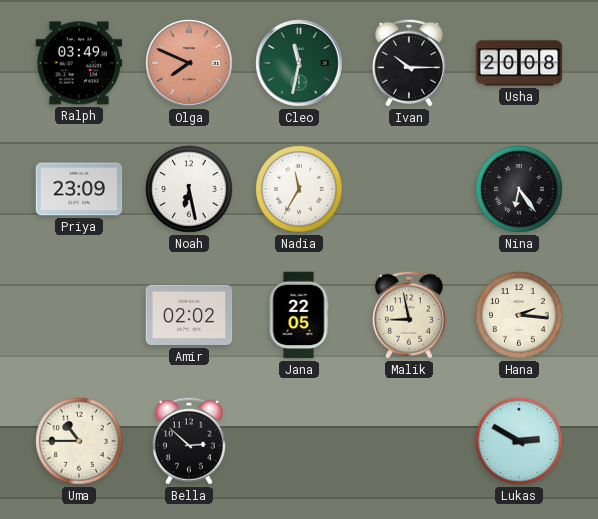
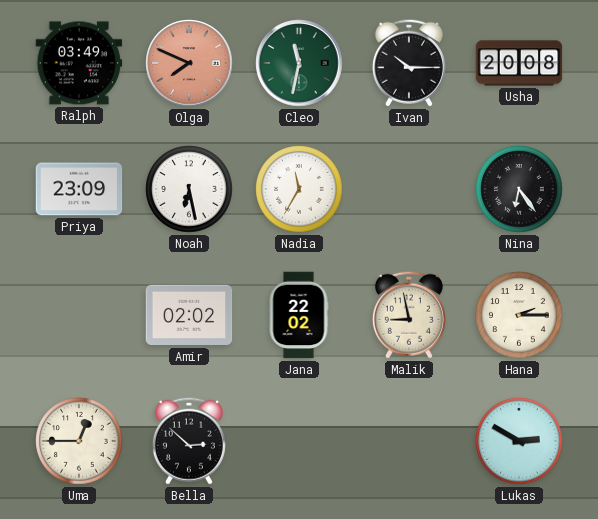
Jana: 22:05 -> 22:02 (299, 315)
Hana: 2:16 -> 2:15 (519, 315)
Uma: 10:45 -> 12:45 (79, 441)
